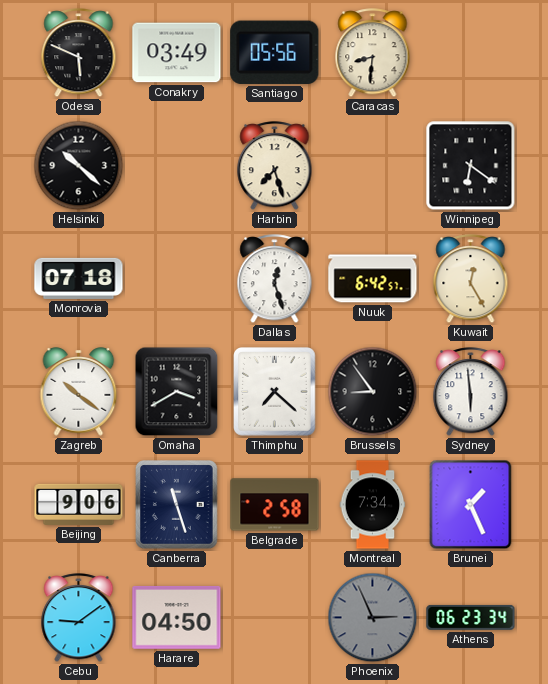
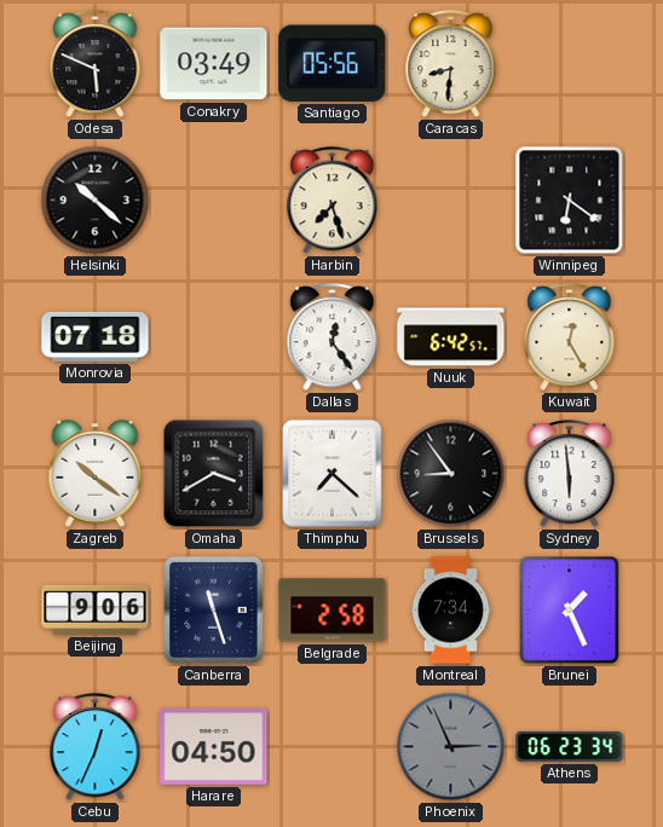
Dallas: 12:27 -> 12:24 (333, 337)
Cebu: 9:09 -> 12:34 (96, 747)
